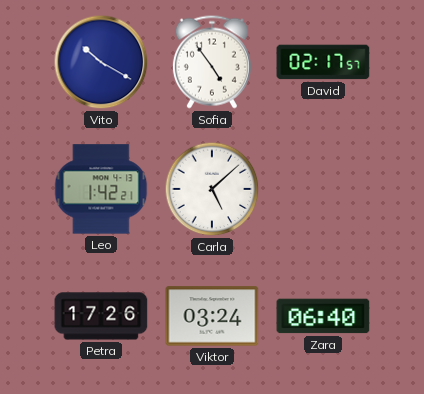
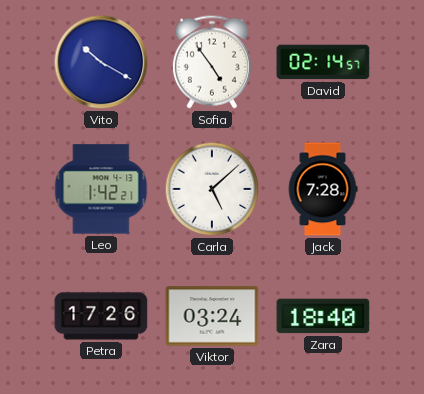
David: 02:17 -> 02:14 (323, 62)
Jack: none -> 7:28 (323, 189)
Zara: 06:40 -> 18:40 (323, 316)
